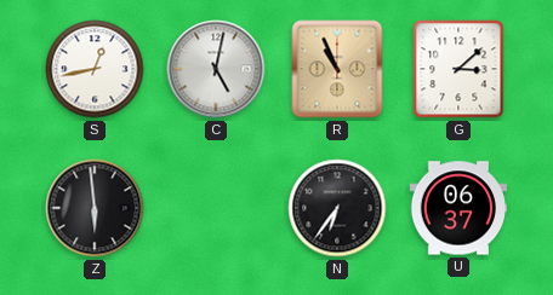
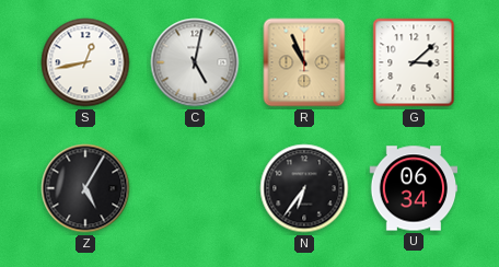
Z: 5:59 -> 5:05 (85, 188)
U: 06:37 -> 06:34 (414, 188)
